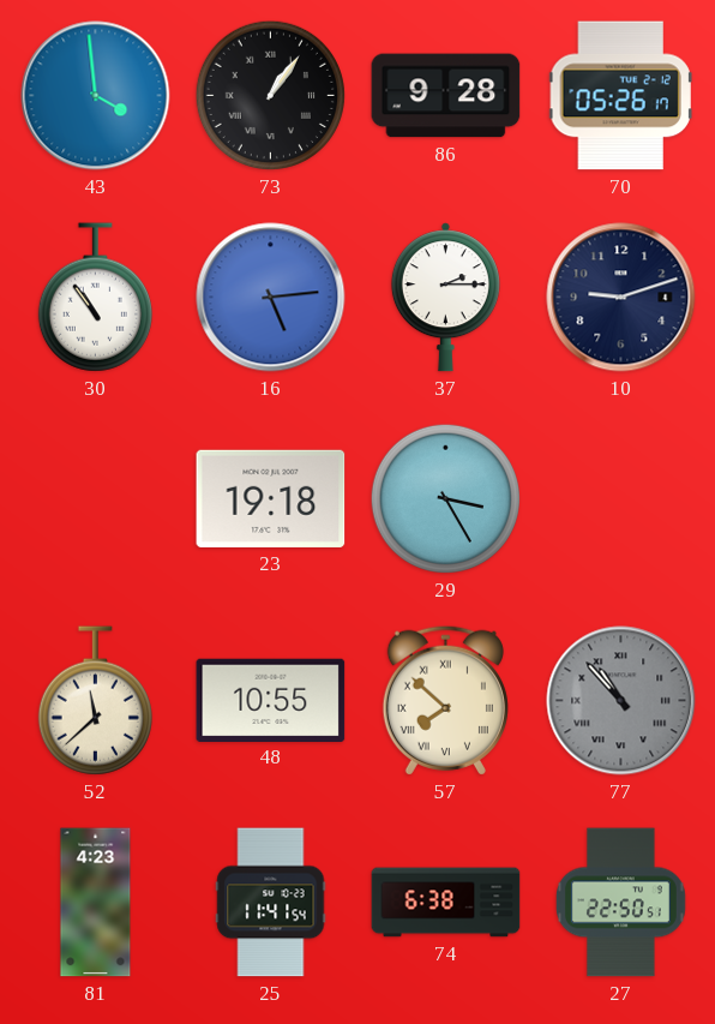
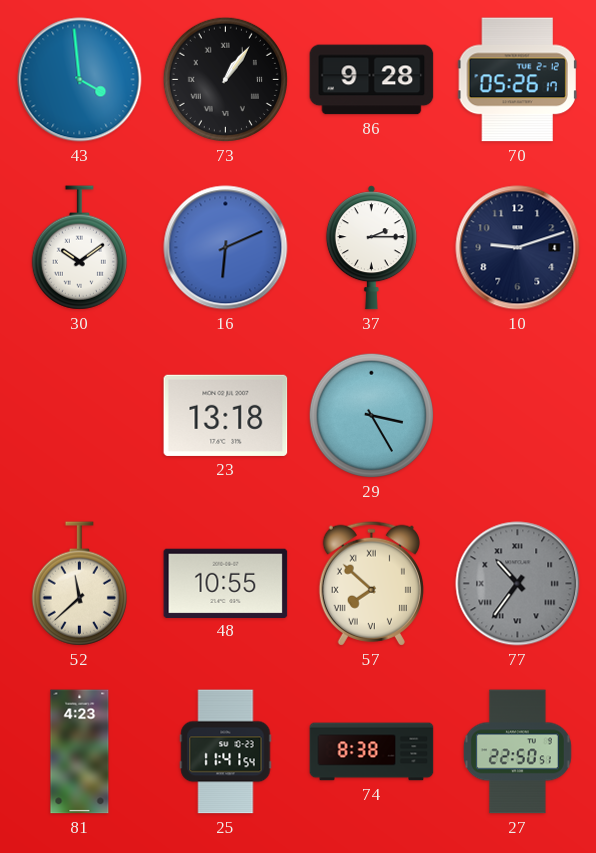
30: 10:54 -> 10:09 (79, 248)
16: 5:14 -> 6:11 (226, 248)
23: 19:18 -> 13:18 (226, 415)
77: 10:53 -> 10:36 (518, 584)
74: 6:38 -> 8:38 (372, 752)
